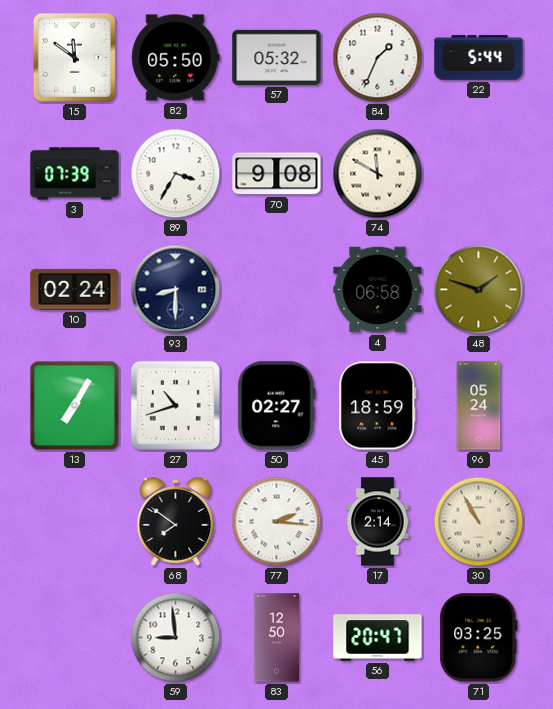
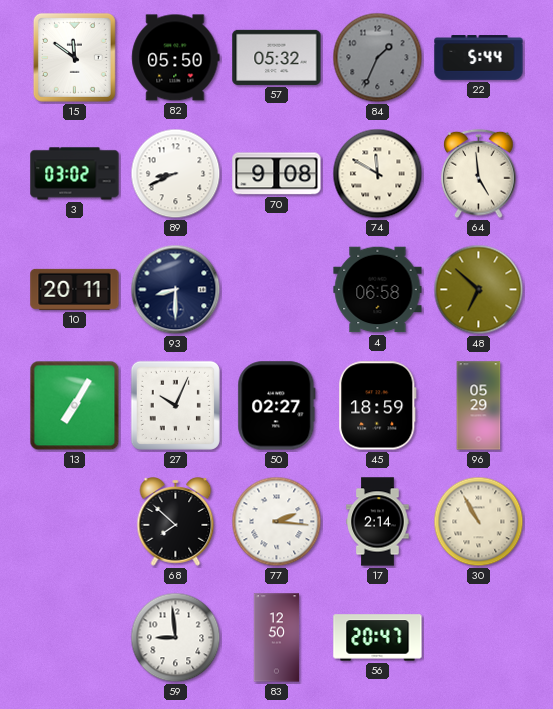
84 dial: white -> grey (378, 58)
3: 07:39 -> 03:02 (75, 174)
89: 3:35 -> 8:41 (176, 174)
64: none -> 4:59 (479, 174)
10: 02:24 -> 20:11 (75, 289)
48: 1:48 -> 6:52 (479, 290)
27: 10:42 -> 10:04 (175, 405)
96: 05:24 -> 05:29 (479, 406)
68: 7:51 -> 7:52 (176, 522)
71: 03:25 -> none (479, 638)
